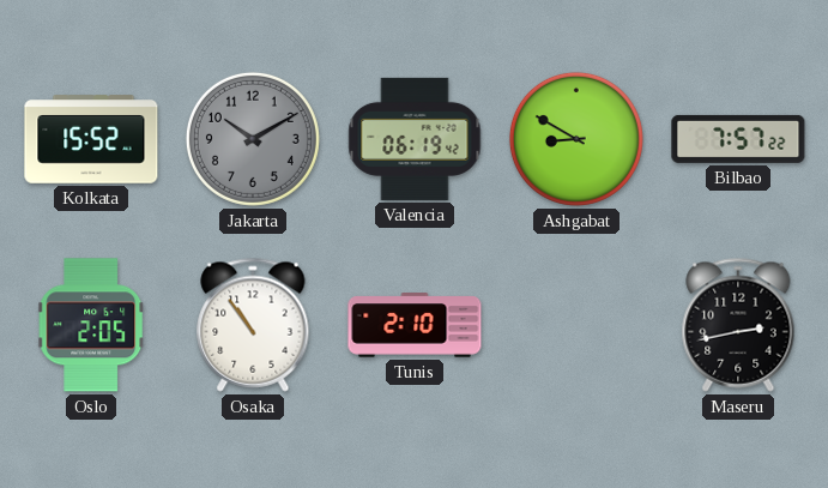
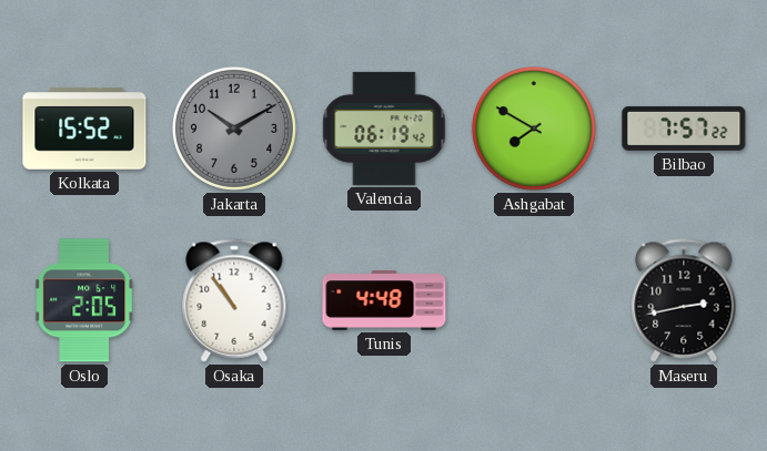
Ashgabat: 8:50 -> 7:50 (534, 129)
Tunis: 2:10 -> 4:48 (384, 300)
